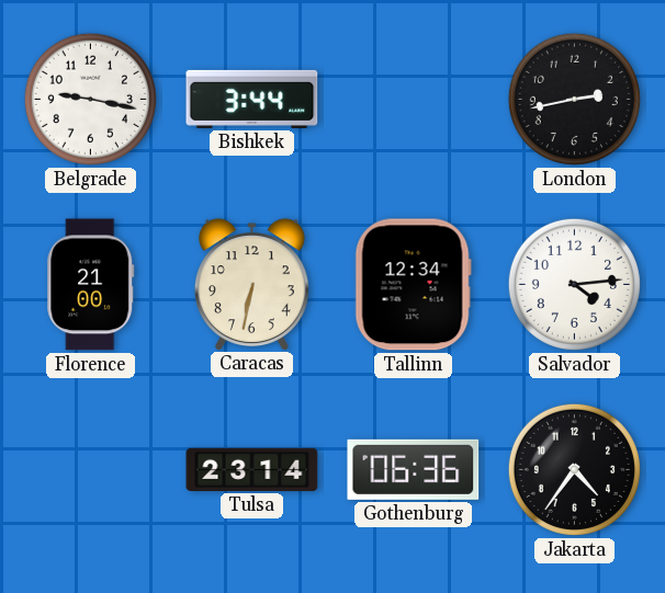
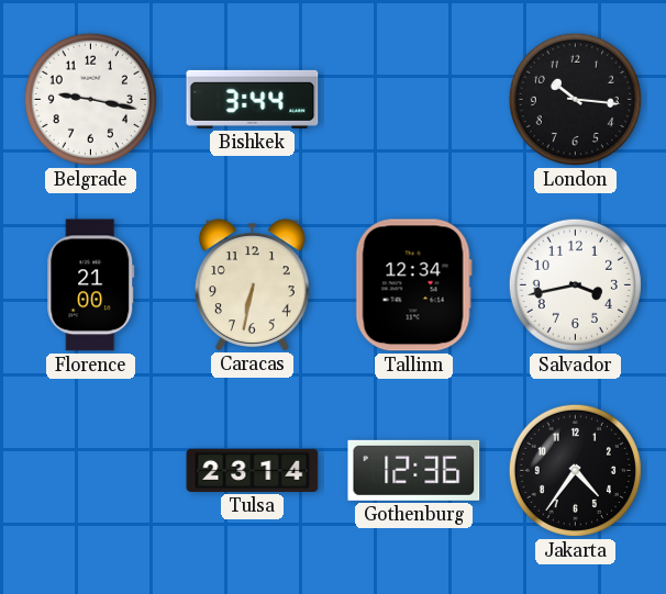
London: 2:43 -> 10:16 (575, 99)
Salvador: 4:14 -> 3:43 (575, 284)
Gothenburg: 06:36 -> 12:36 (414, 470)
